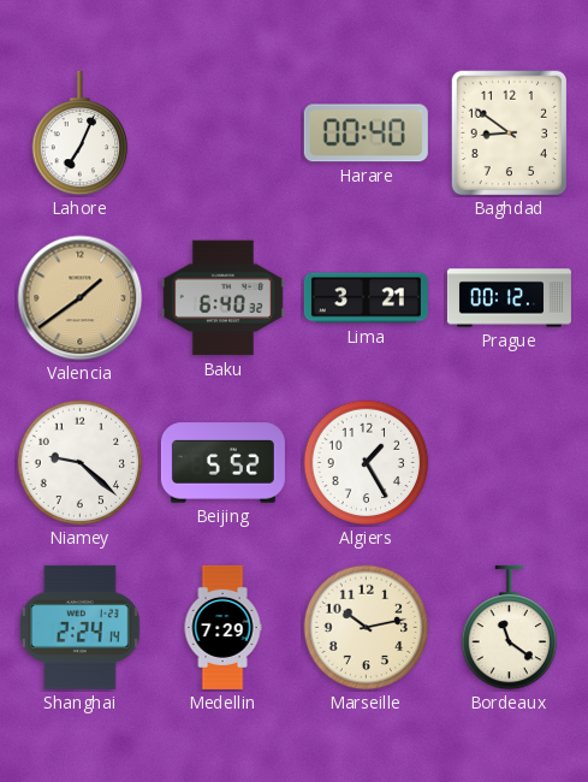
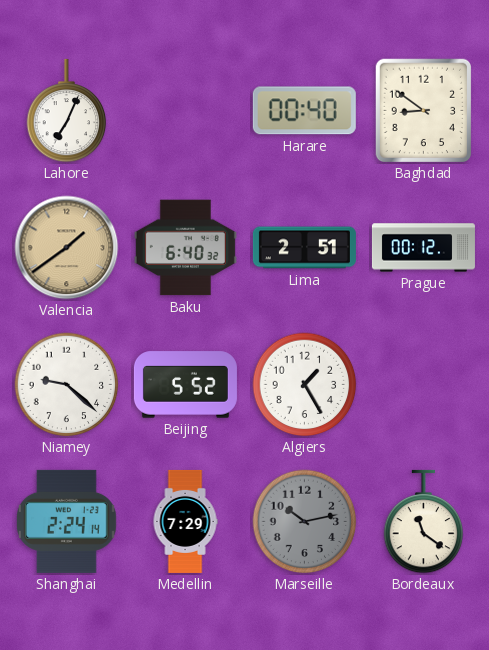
Lima: 3:21 -> 2:51 (304, 248)
Marseille dial: cream -> grey (305, 522)
